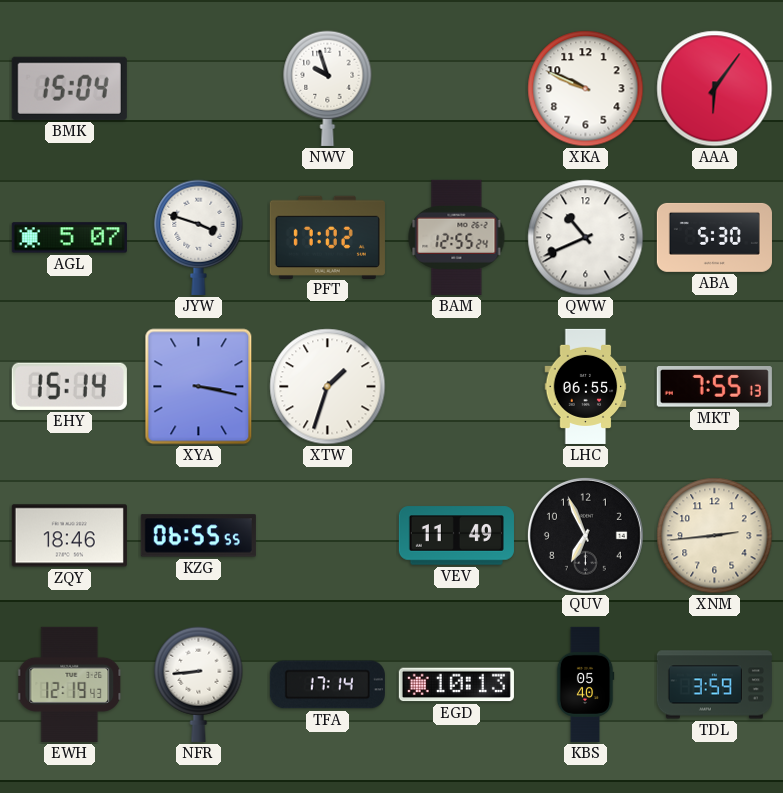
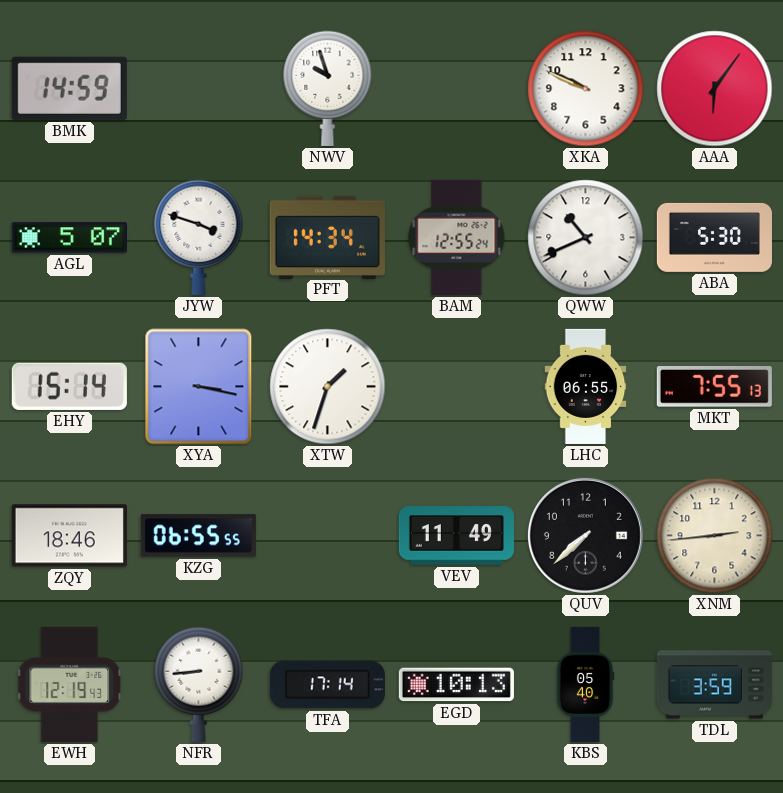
BMK: 15:04 -> 14:59 (69, 88)
PFT: 17:02 -> 14:34 (327, 237)
QUV: 6:56 -> 7:38 (585, 535)
